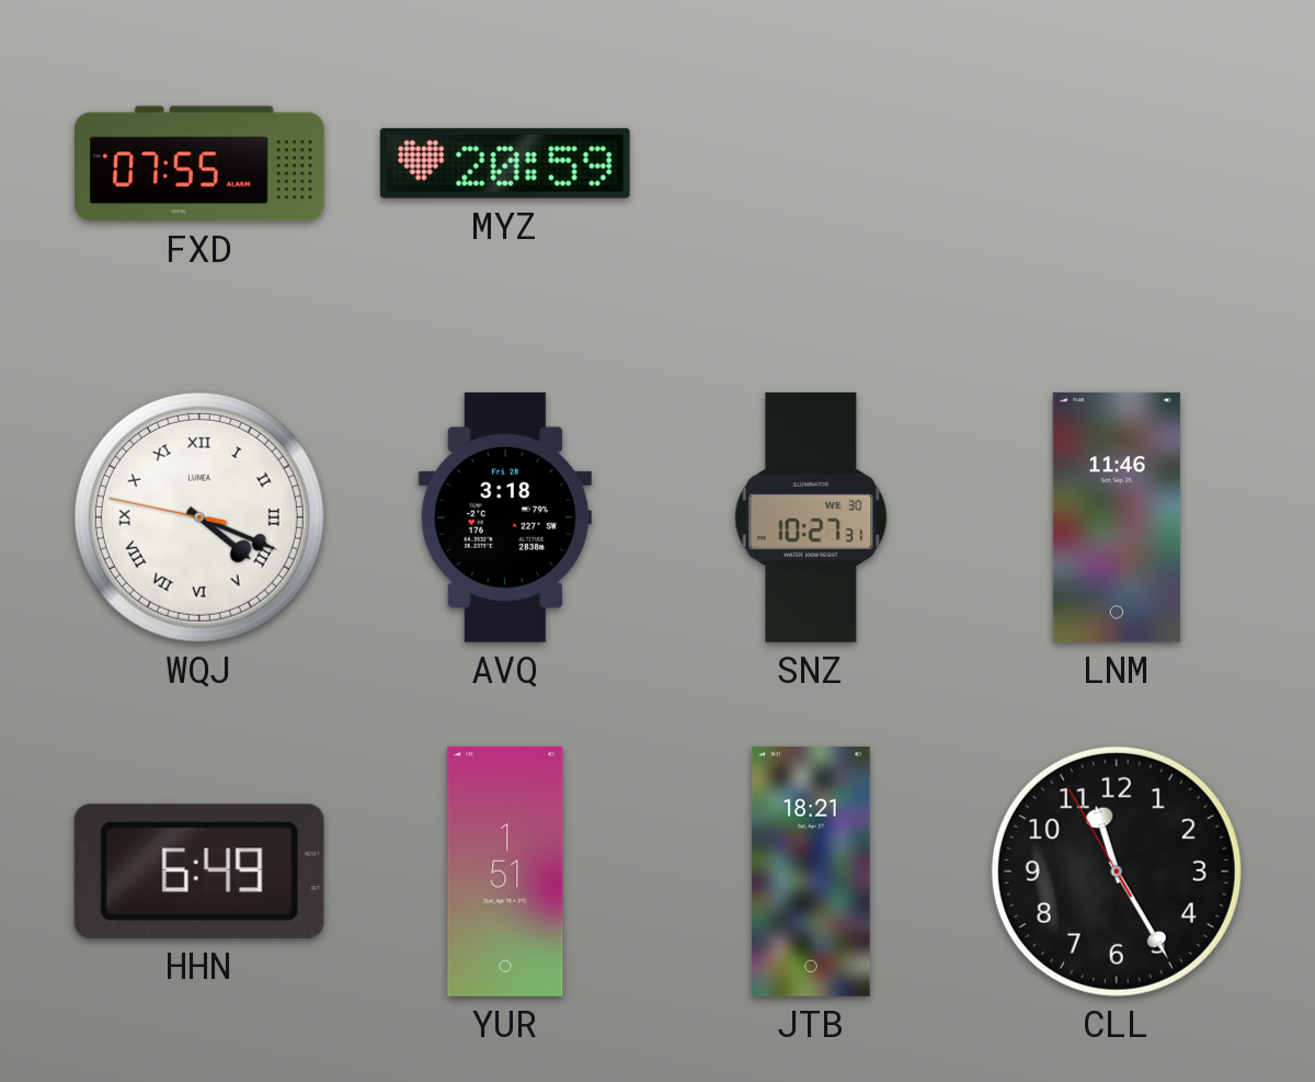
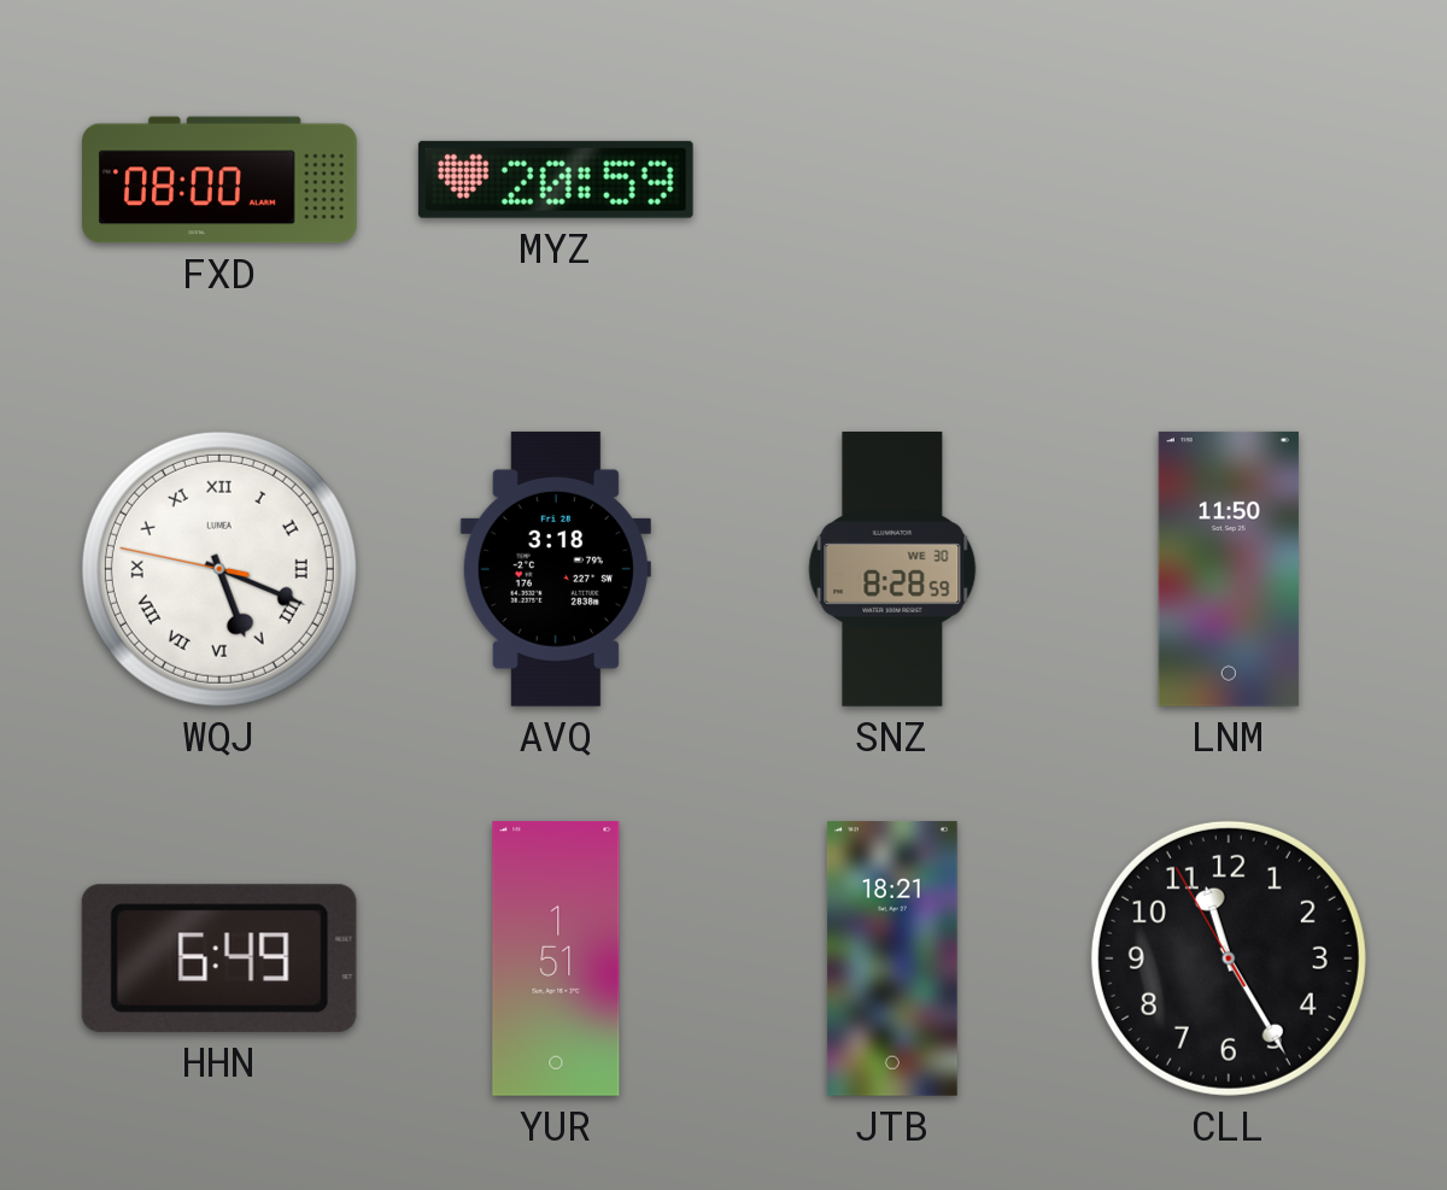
FXD: 07:55 -> 08:00 (221, 180)
WQJ: 4:18 -> 5:18 (219, 569)
SNZ: 10:27 -> 8:28 (892, 569)
LNM: 11:46 -> 11:50 (1229, 569)
